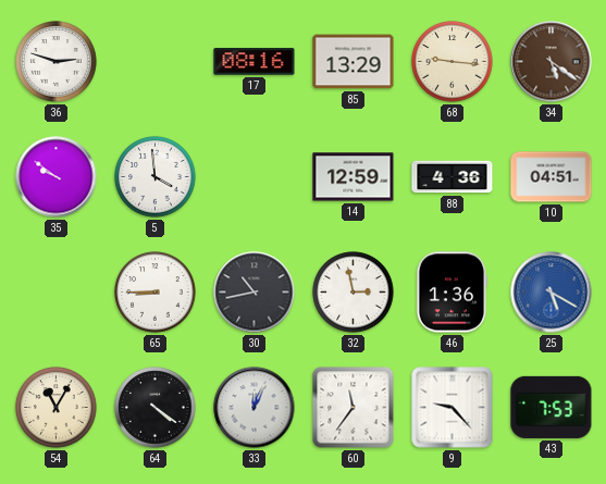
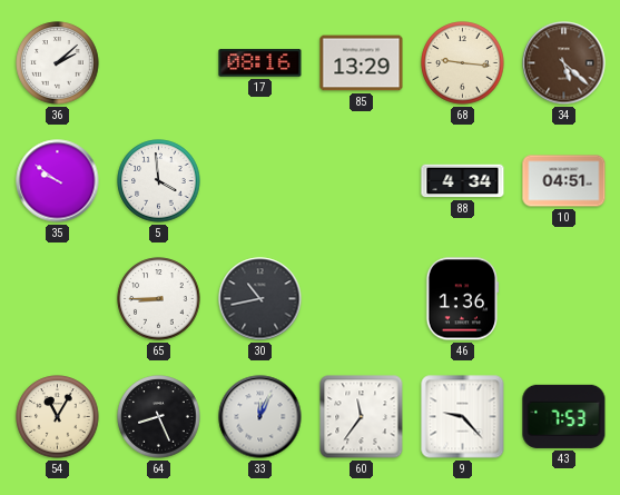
36: 2:48 -> 2:08 (58, 63)
34: 5:21 -> 5:22 (564, 63)
14: 12:59 -> none (354, 177)
88: 4:36 -> 4:34 (463, 181)
32: 2:58 -> none (354, 293)
25: 5:20 -> none (552, 293)
64: 4:21 -> 8:26 (159, 417)
